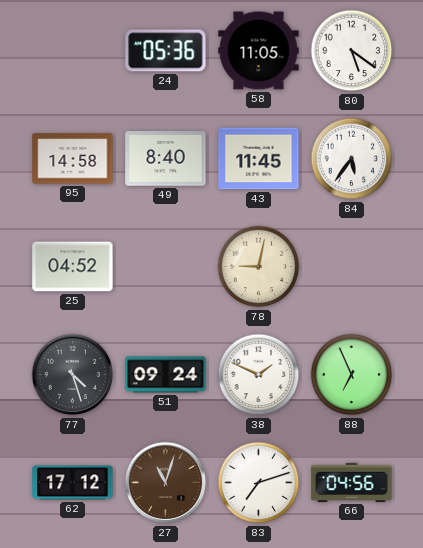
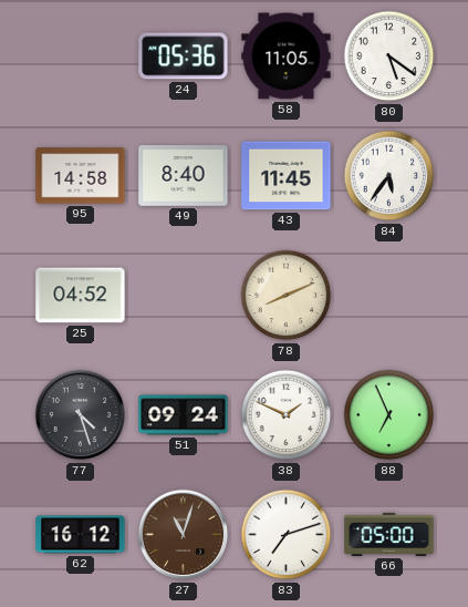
78: 9:02 -> 8:11 (287, 296)
62: 17:12 -> 16:12 (81, 535)
66: 04:56 -> 05:00 (389, 534)
